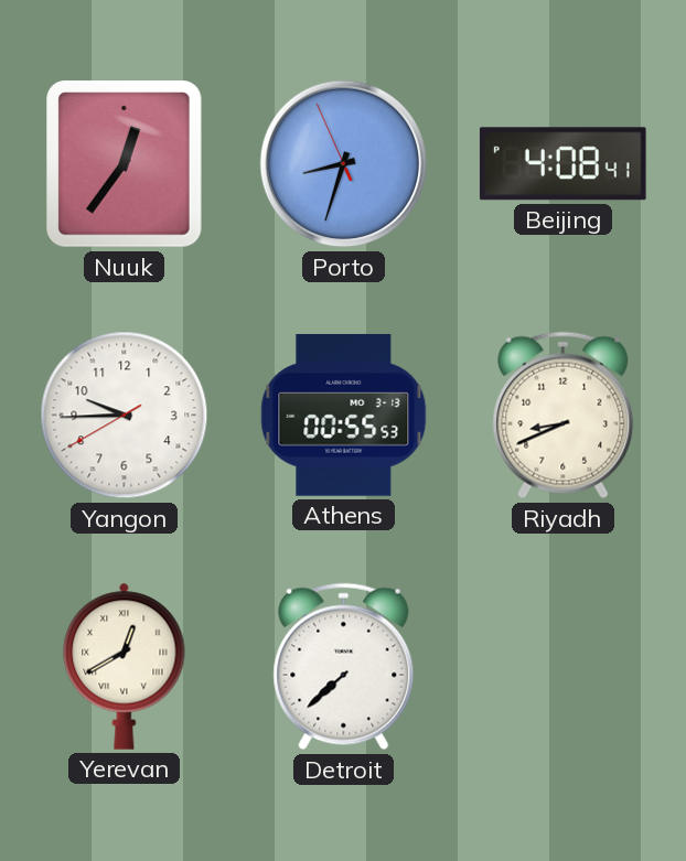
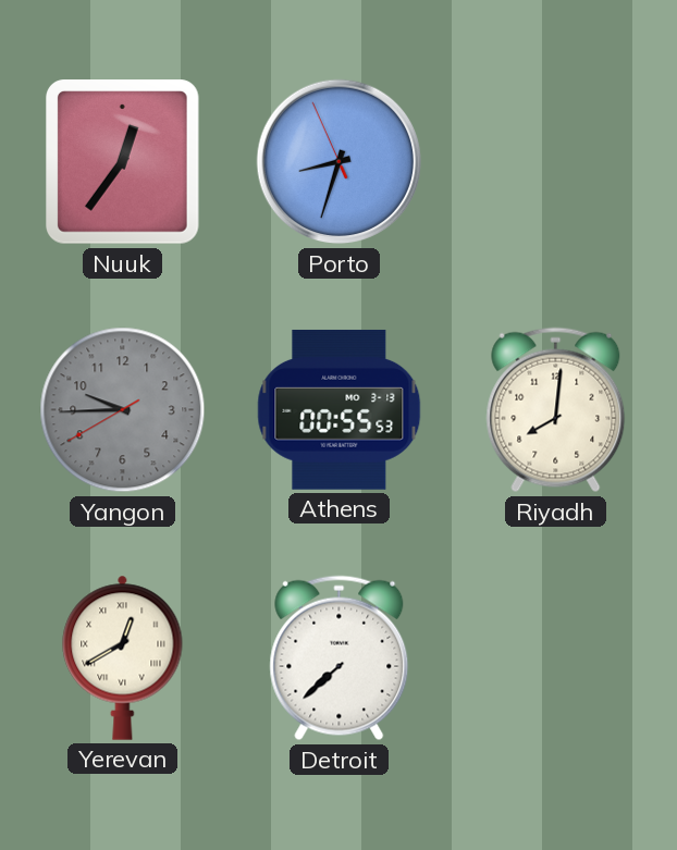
Beijing: 4:08 -> none (562, 164)
Yangon dial: white -> grey (123, 410)
Riyadh: 8:41 -> 8:01 (556, 410)
